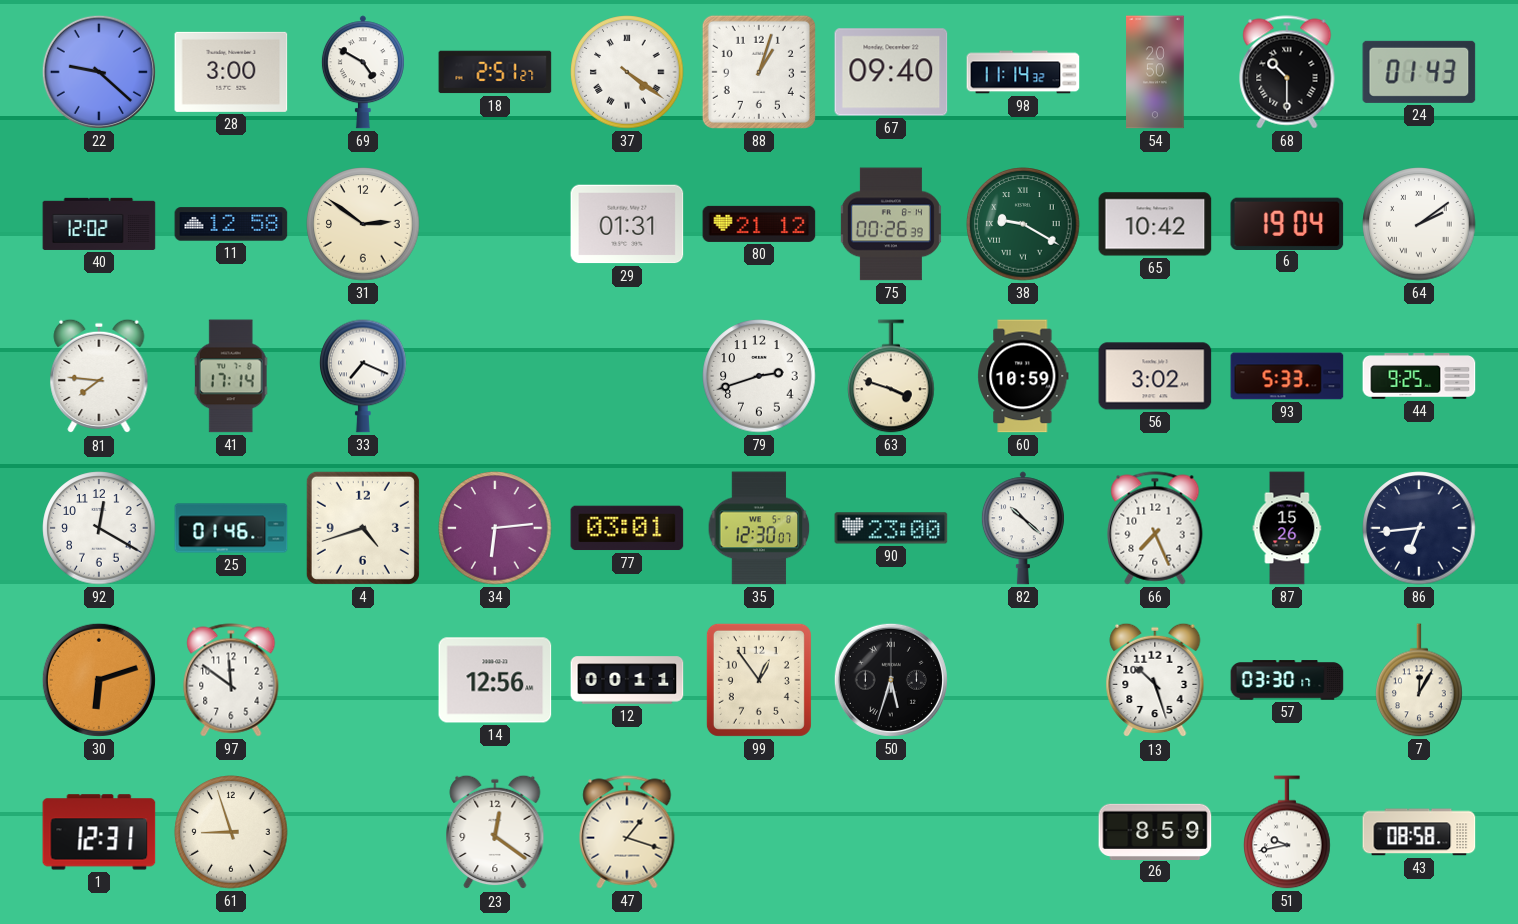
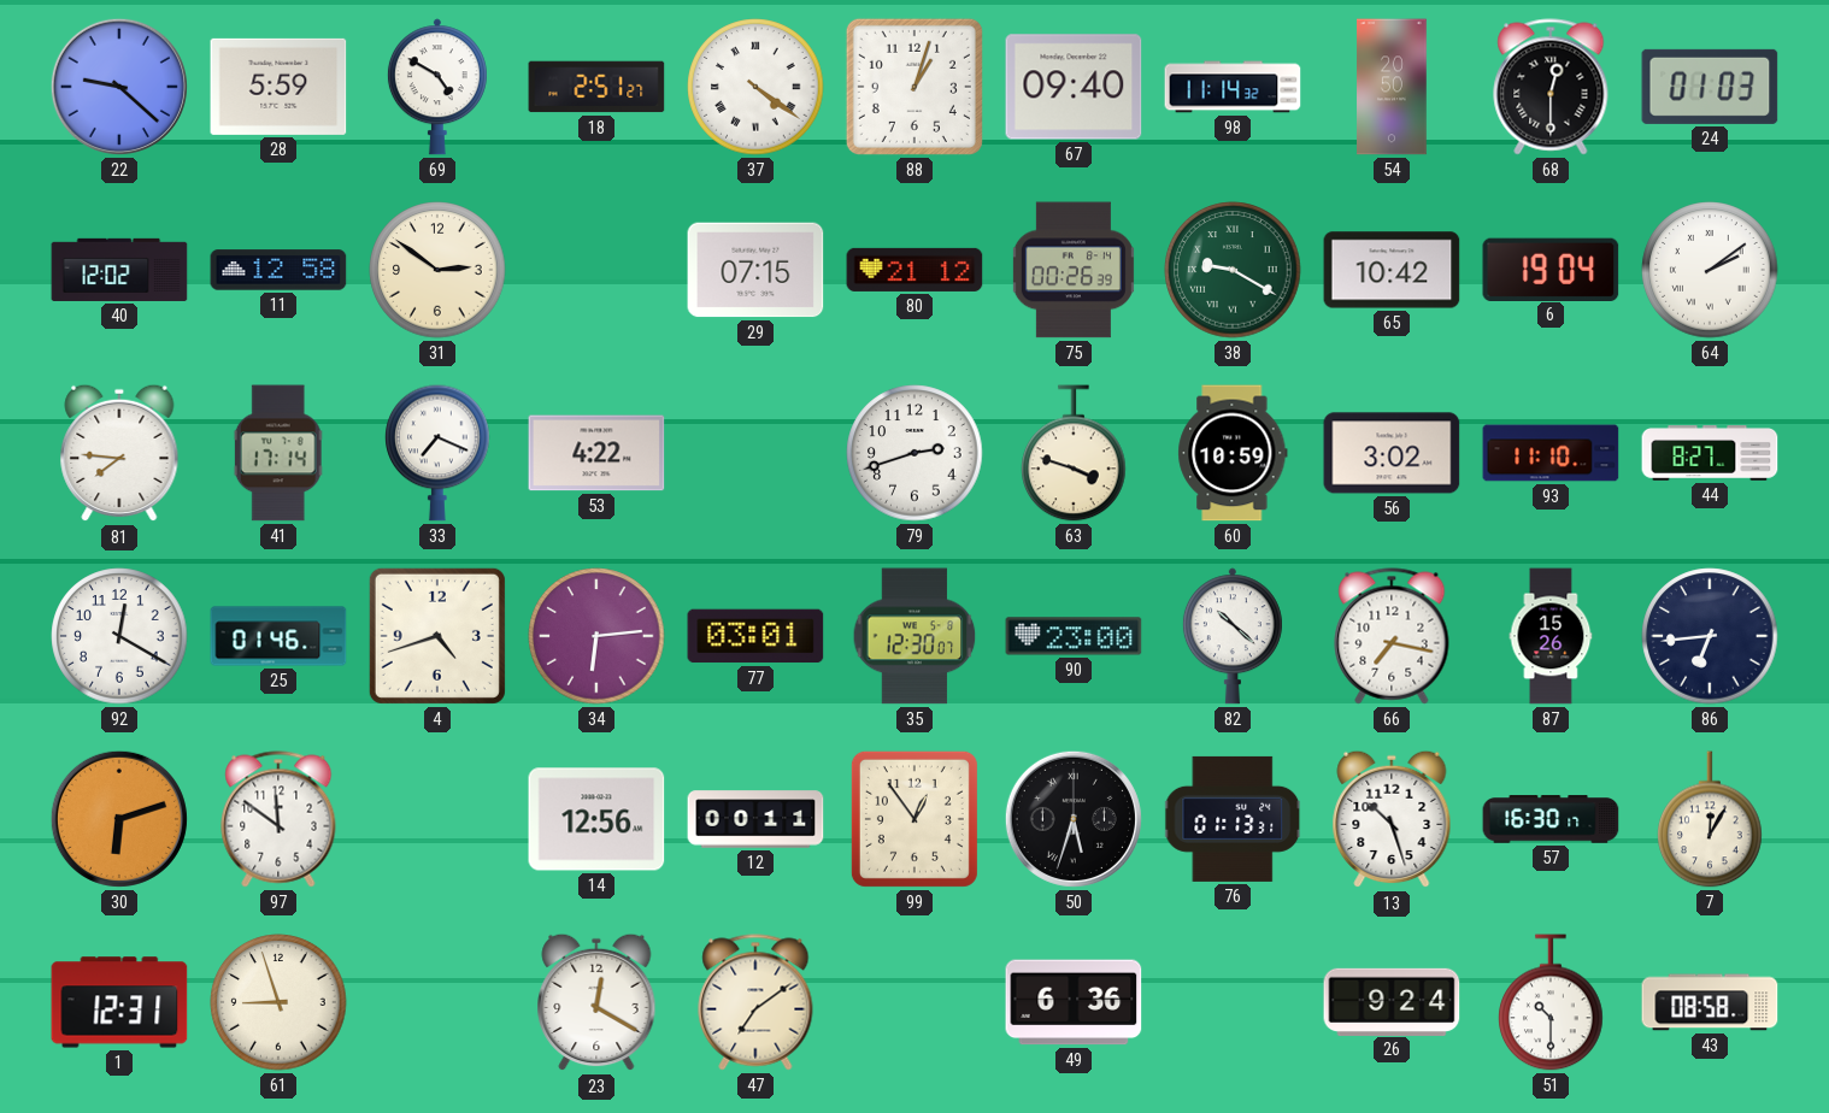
28: 3:00 -> 5:59 (278, 87)
68: 10:30 -> 12:30 (1551, 87)
24: 01:43 -> 01:03 (1710, 87)
29: 01:31 -> 07:15 (755, 270)
53: none -> 4:22 (596, 453)
93: 5:33 -> 11:10 (1551, 453)
44: 9:25 -> 8:27 (1710, 453)
66: 7:26 -> 7:17 (1392, 636)
76: none -> 01:13 (1234, 819)
57: 03:30 -> 16:30 (1551, 819)
23: 12:21 -> 12:20 (596, 1002)
47: 1:18 -> 7:09 (755, 1002)
49: none -> 6:36 (1074, 1002)
26: 8:59 -> 9:24 (1392, 1001)
51: 9:43 -> 10:30 (1551, 1002)
